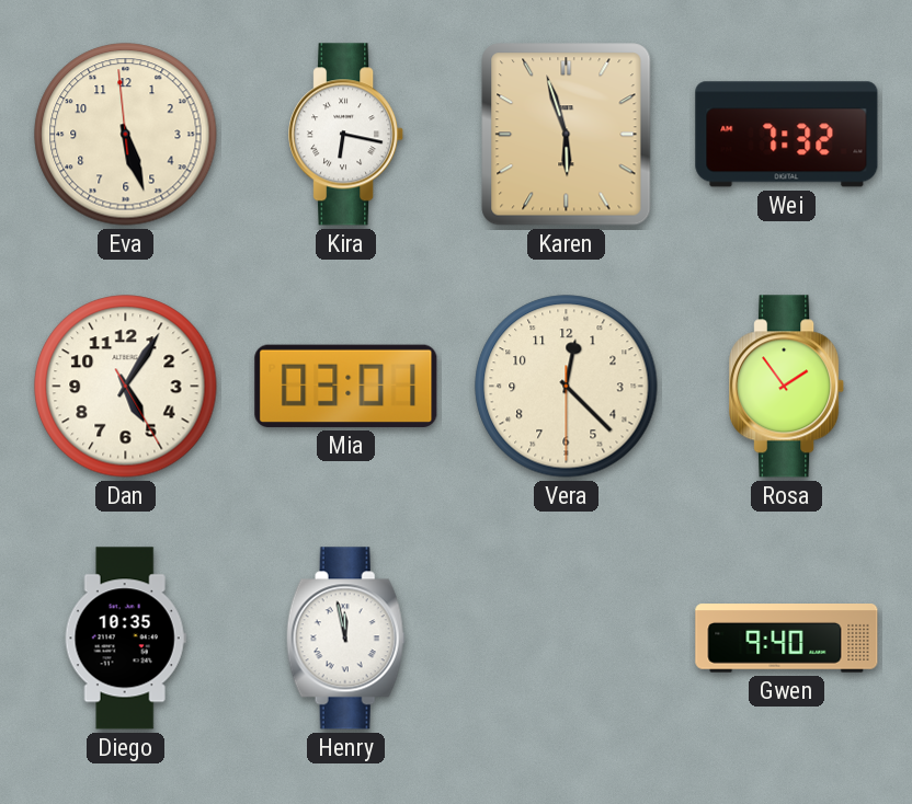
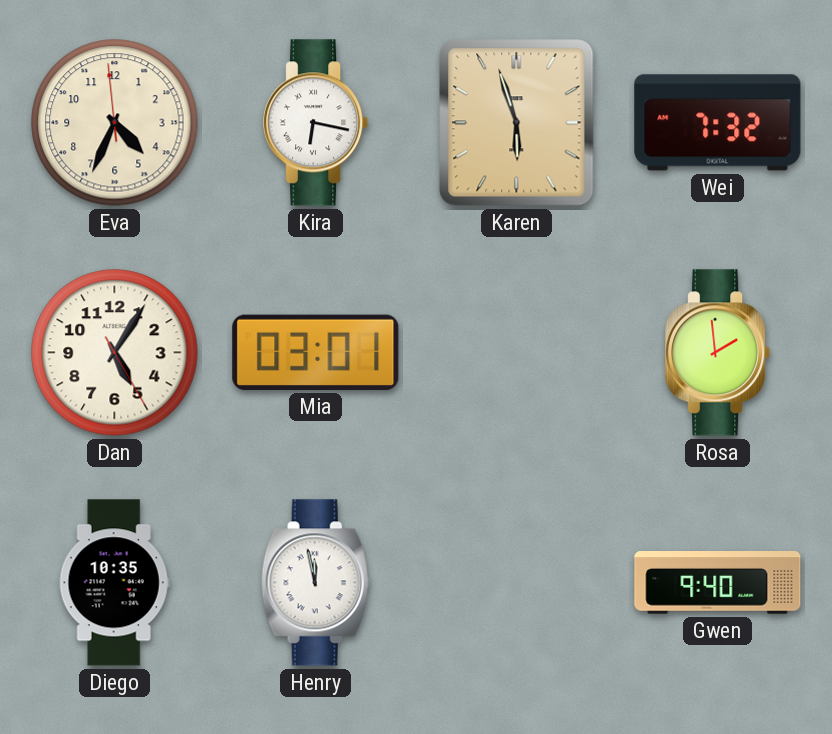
Eva: 5:26 -> 4:33 (115, 123)
Vera: 12:22 -> none (567, 387)
Rosa: 1:54 -> 1:59 (718, 353)
